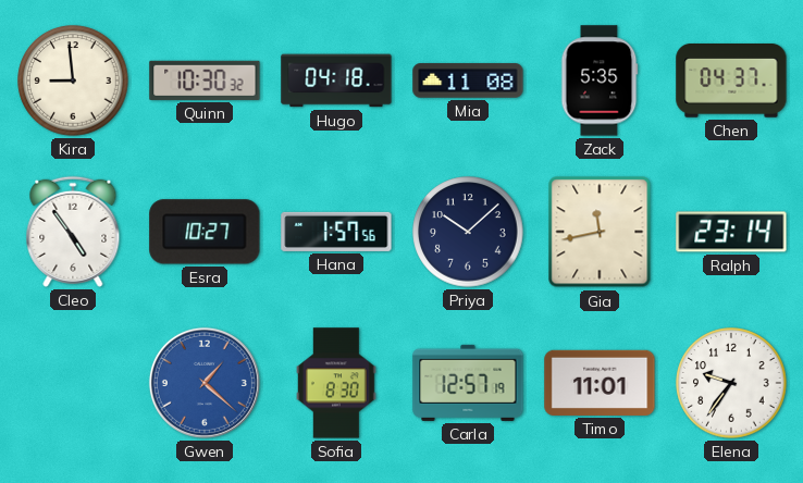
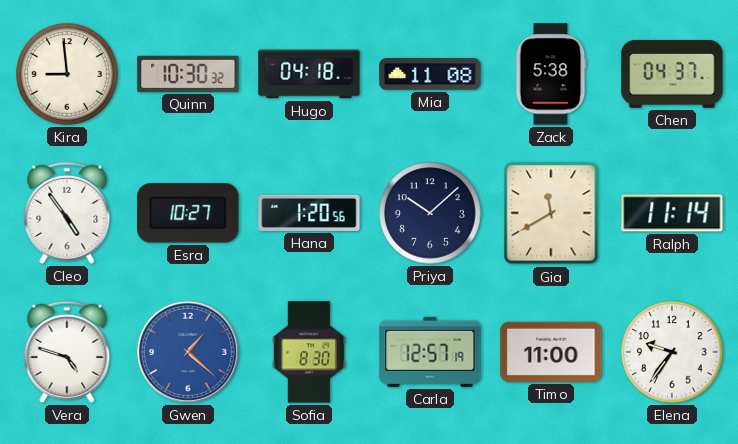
Zack: 5:35 -> 5:38 (551, 74)
Hana: 1:57 -> 1:20 (309, 213)
Gia: 11:43 -> 11:40 (551, 213)
Ralph: 23:14 -> 11:14 (672, 213)
Vera: none -> 4:48 (67, 352)
Timo: 11:01 -> 11:00 (551, 352)
